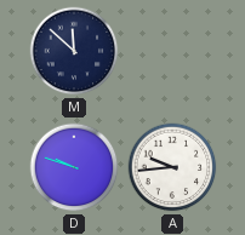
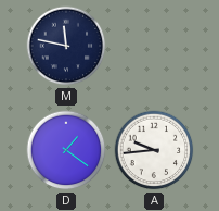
M: 11:52 -> 11:47 (66, 46)
D: 9:48 -> 1:21 (66, 150)
